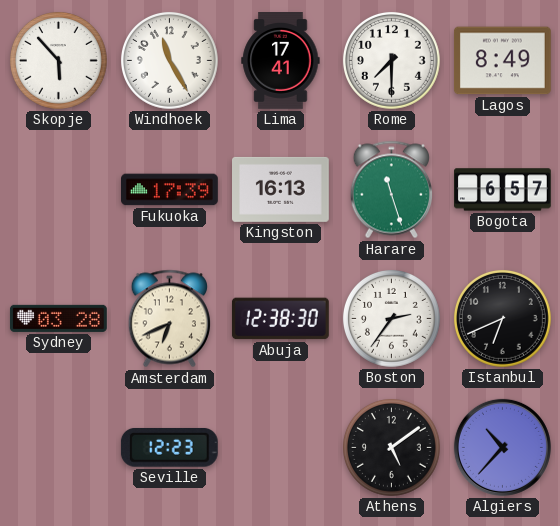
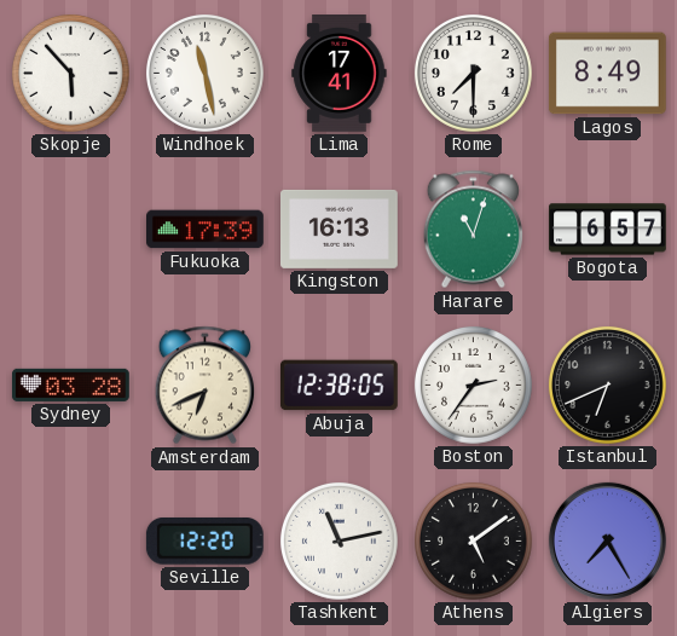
Windhoek: 11:25 -> 11:28 (204, 73)
Harare: 11:27 -> 11:03 (473, 230)
Abuja: 12:38:30 -> 12:38:05 (338, 386)
Seville: 12:23 -> 12:20 (204, 540)
Tashkent: none -> 11:13 (338, 540)
Algiers: 10:37 -> 7:25 (607, 540)
